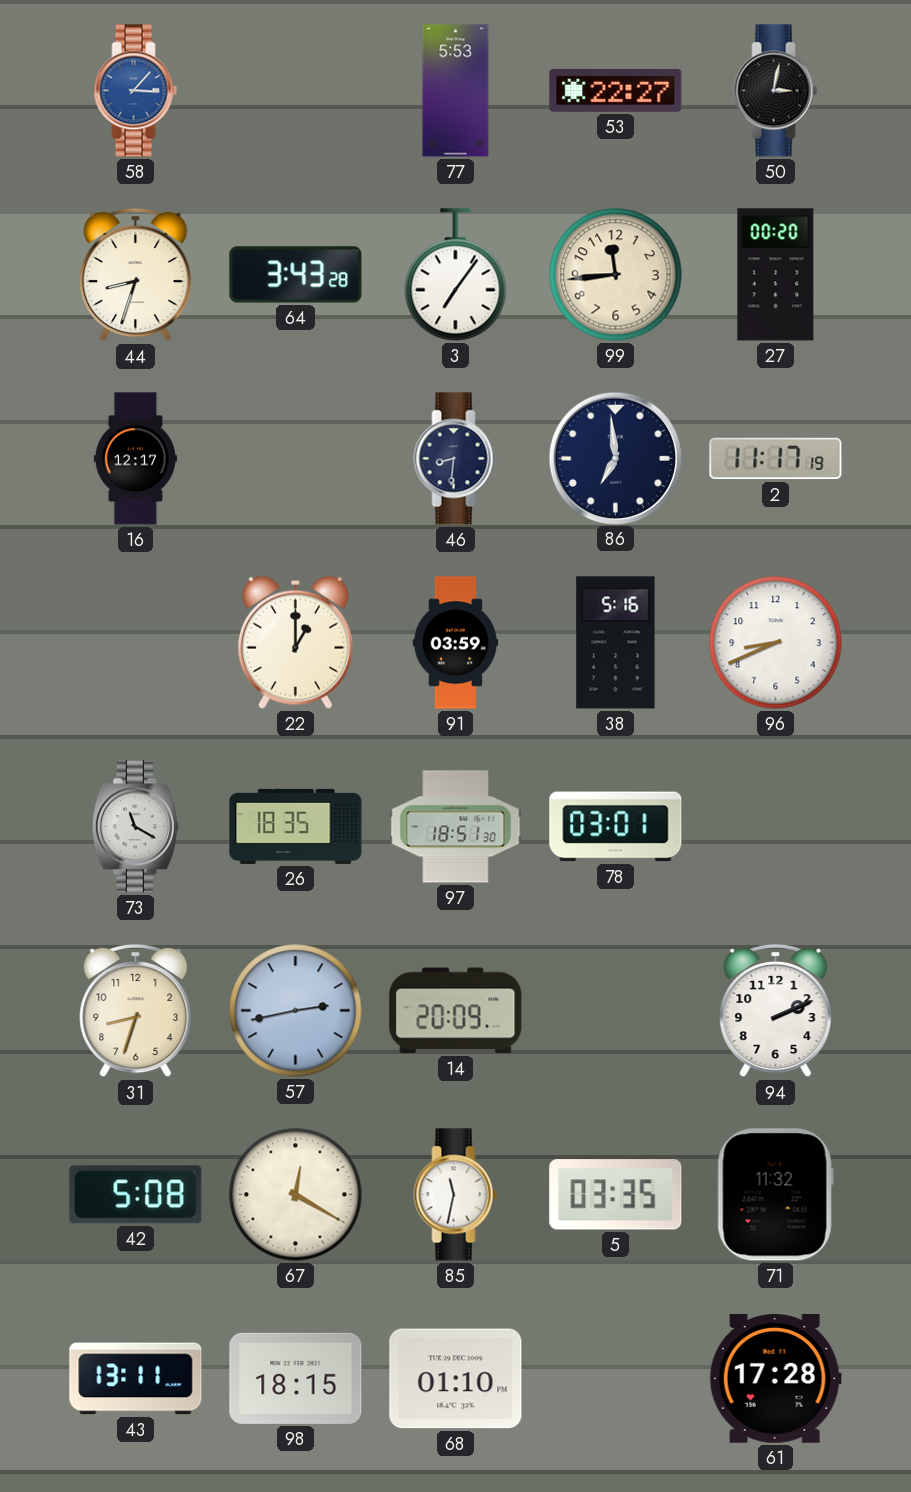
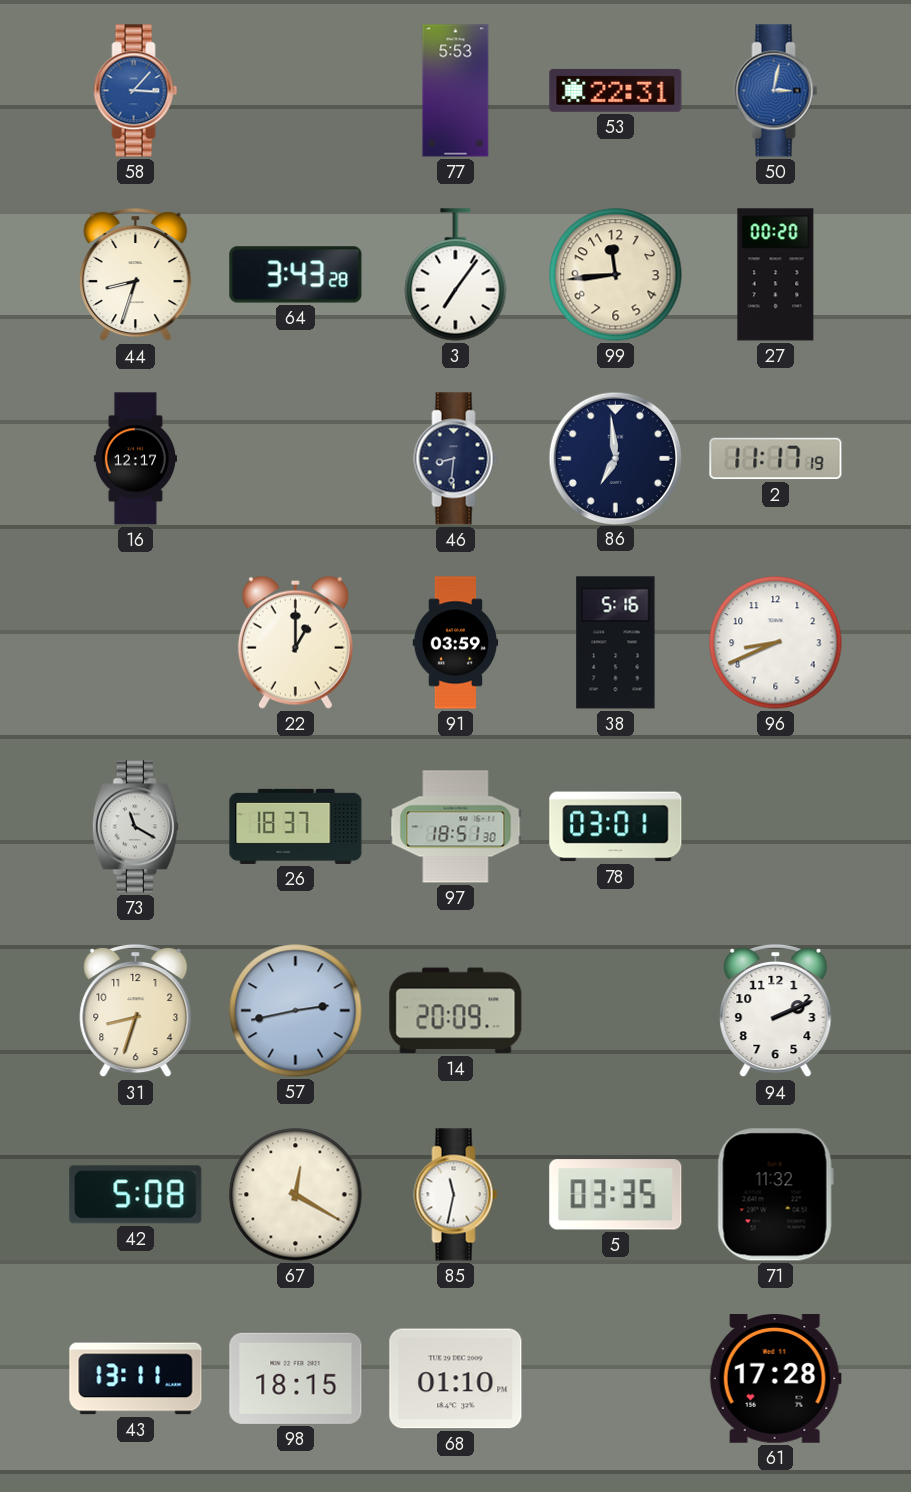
53: 22:27 -> 22:31 (616, 90)
50 dial: black -> blue (776, 91)
26: 18:35 -> 18:37 (296, 826)
